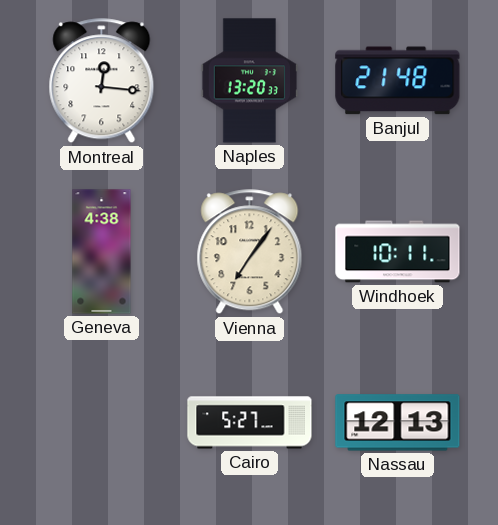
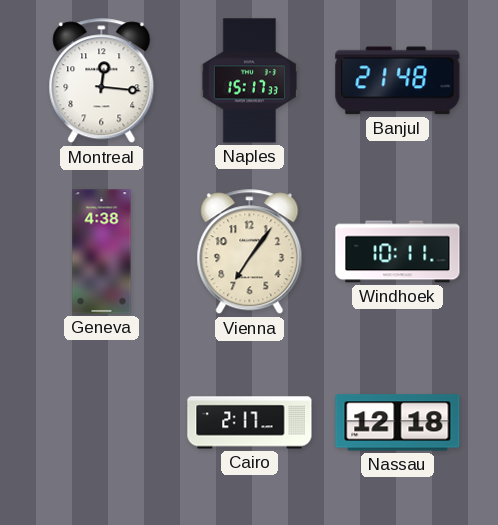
Naples: 13:20 -> 15:17 (250, 81)
Cairo: 5:27 -> 2:17 (250, 423)
Nassau: 12:13 -> 12:18 (398, 423)
